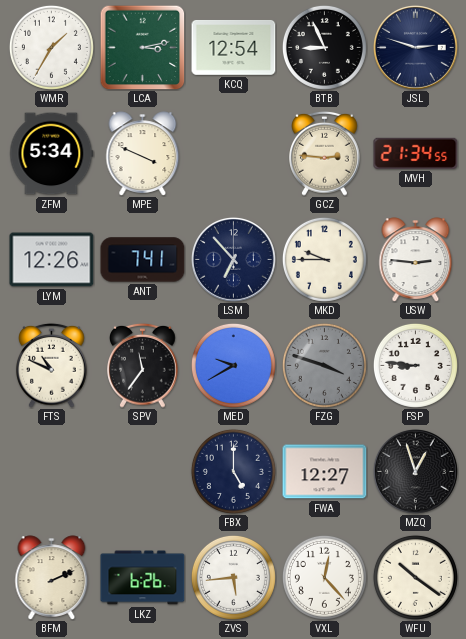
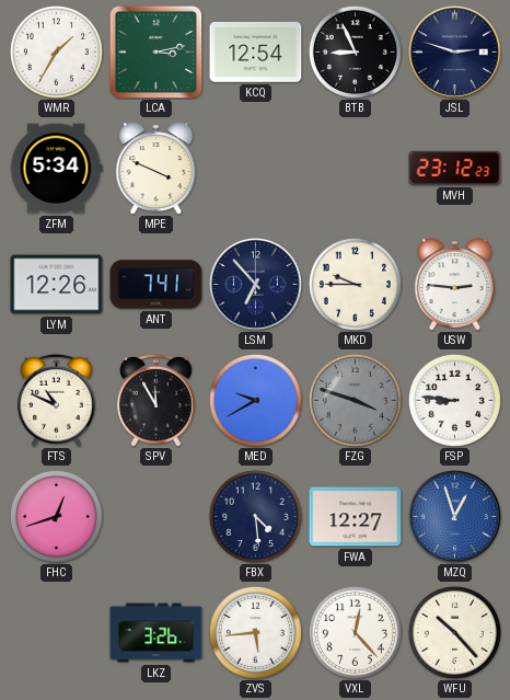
GCZ: 2:46 -> none (325, 153)
MVH: 21:34 -> 23:12 (455, 168)
SPV: 11:36 -> 11:55 (157, 400)
FHC: none -> 12:42 (56, 516)
FBX: 5:00 -> 4:29 (255, 516)
MZQ dial: black -> blue (454, 516)
BFM: 2:11 -> none (52, 578)
LKZ: 6:26 -> 3:26 (157, 633)
WFU: 10:21 -> 10:23 (454, 632)
